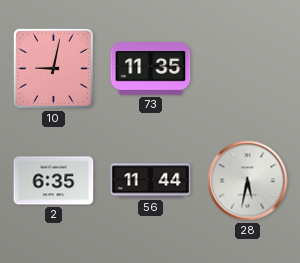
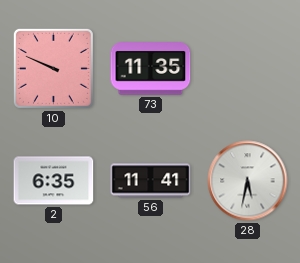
10: 9:02 -> 9:49 (53, 68)
56: 11:44 -> 11:41 (151, 181)
